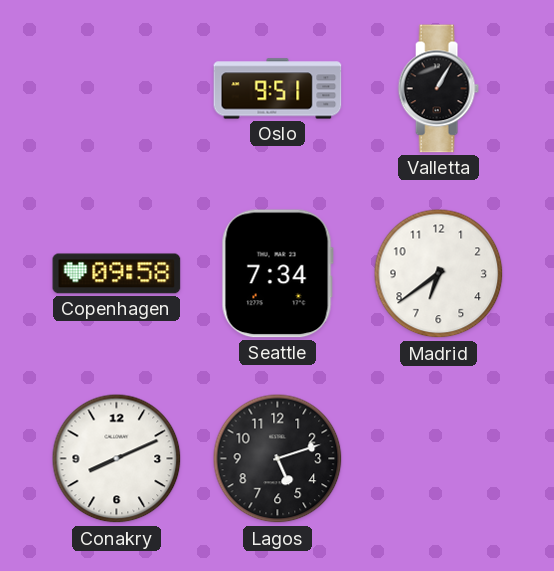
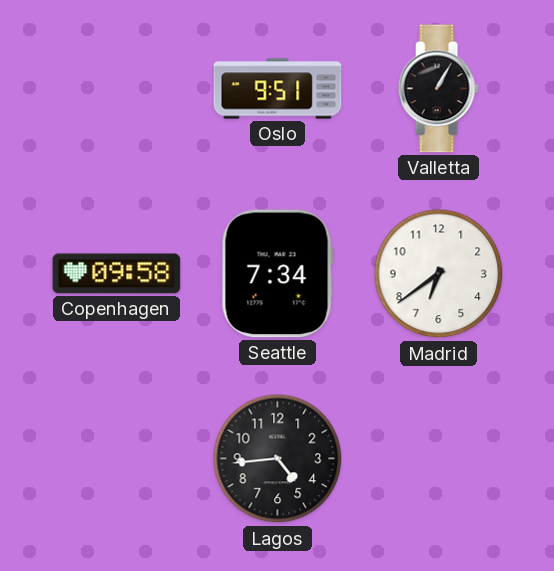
Conakry: 8:11 -> none (117, 459)
Lagos: 5:12 -> 4:44 (278, 459)
